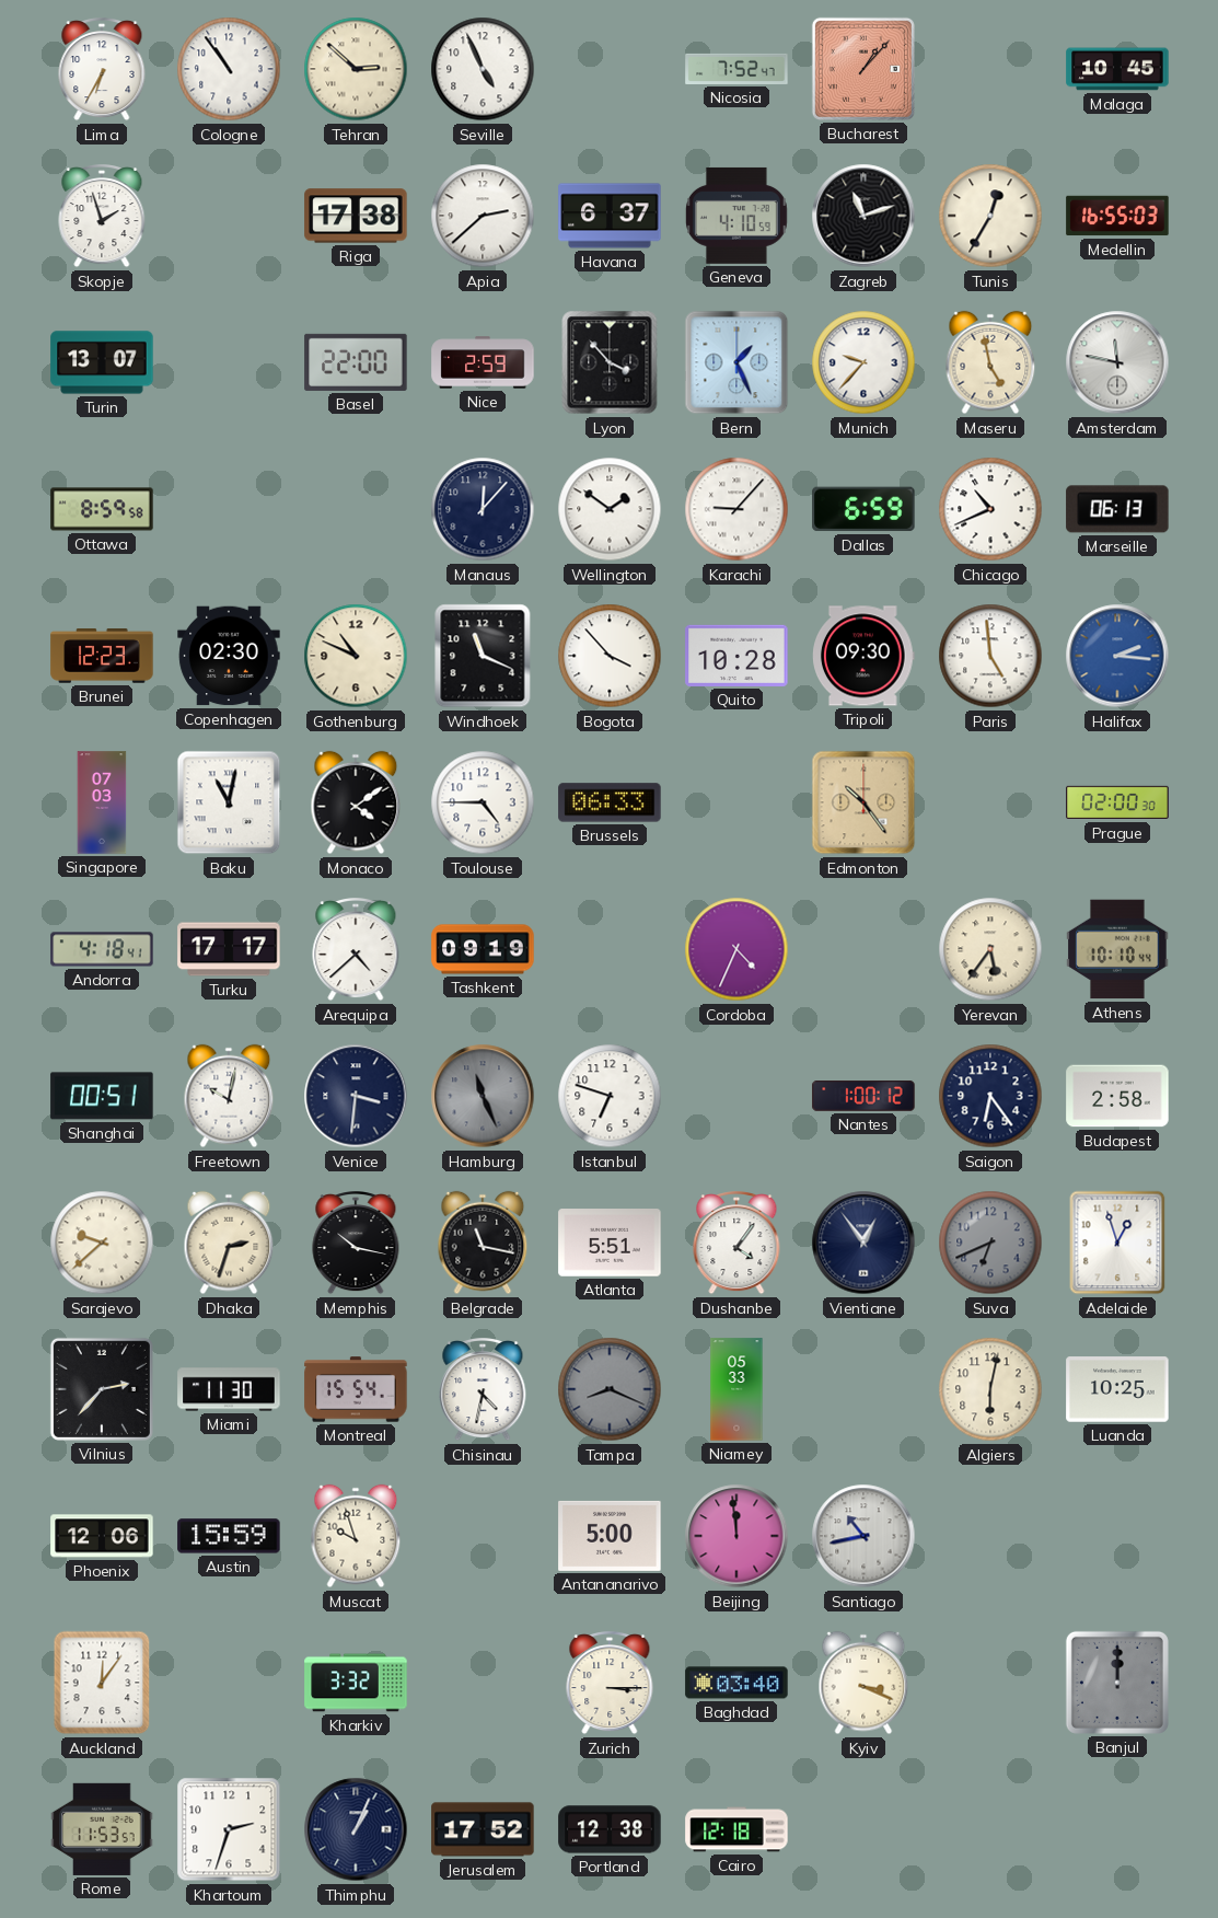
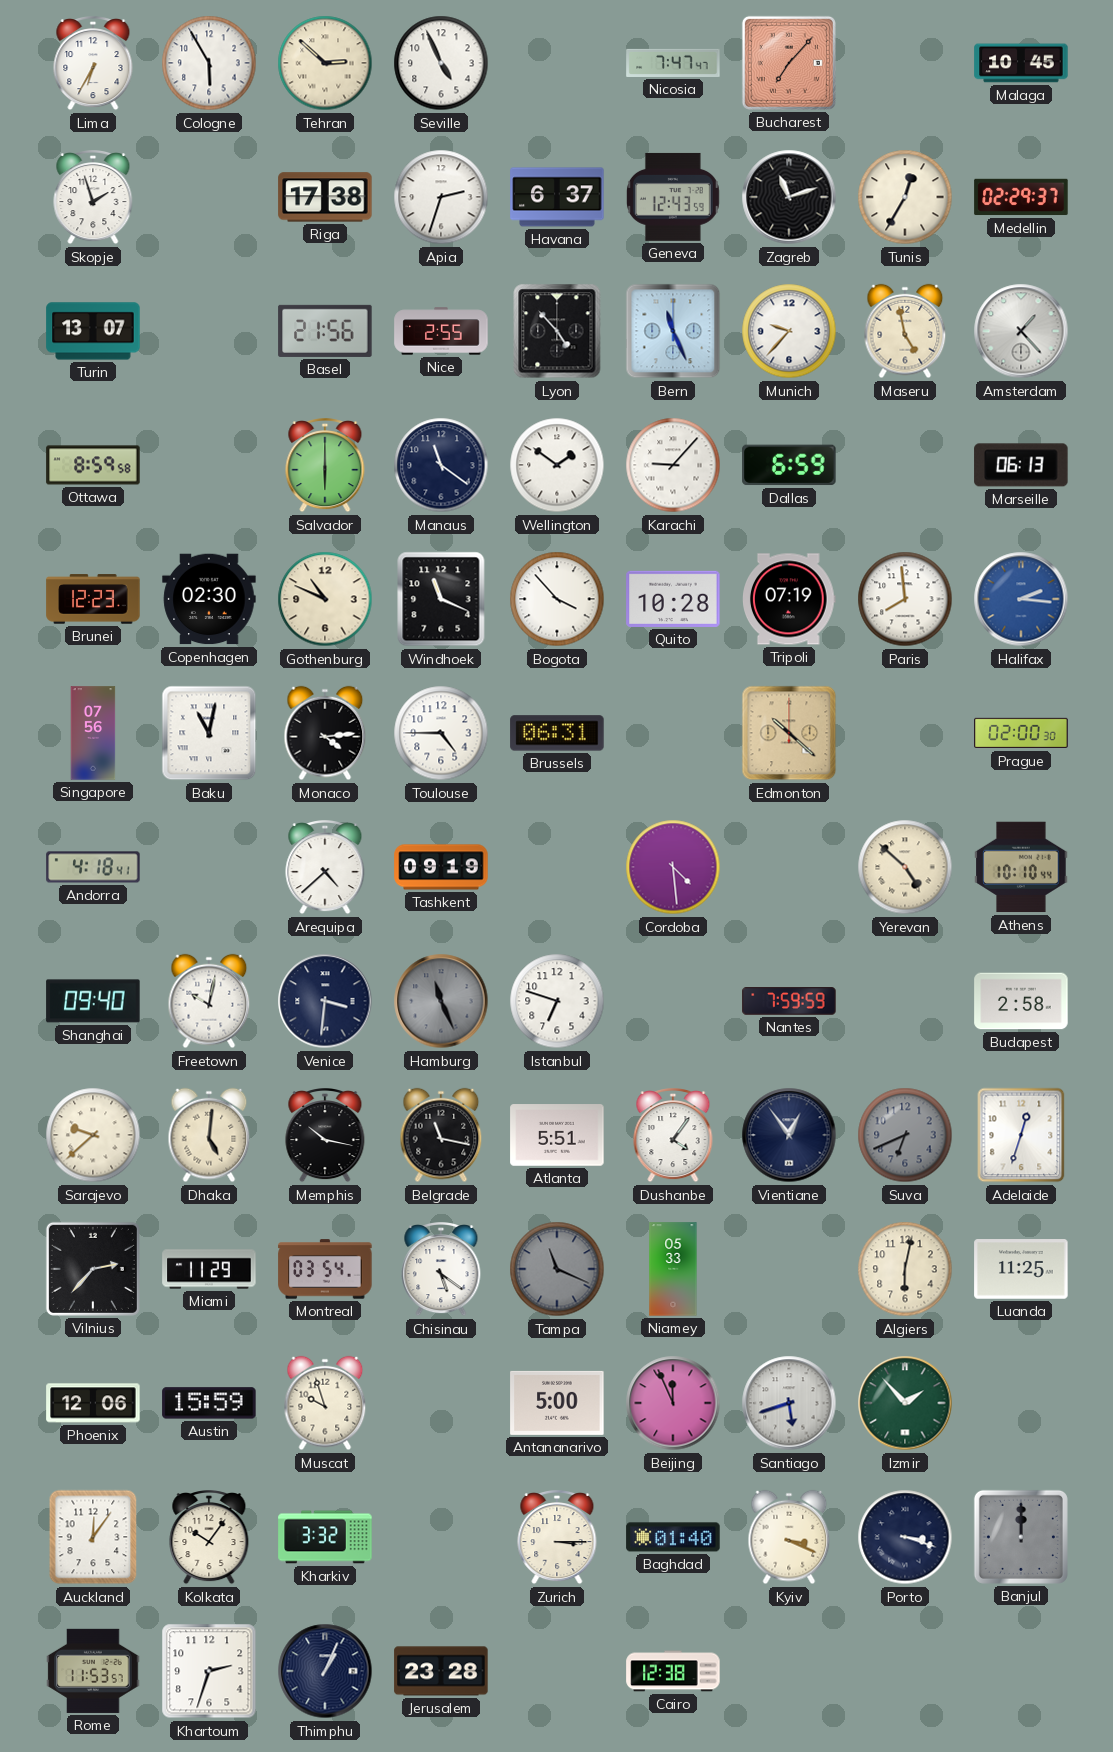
Cologne: 10:54 -> 5:55 (209, 63)
Nicosia: 7:52 -> 7:47 (673, 63)
Bucharest: 1:07 -> 7:07 (789, 63)
Apia: 2:38 -> 2:33 (441, 197)
Geneva: 4:10 -> 12:43 (673, 197)
Medellin: 16:55 -> 02:29 (1021, 197)
Basel: 22:00 -> 21:56 (325, 331)
Nice: 2:59 -> 2:55 (441, 331)
Lyon: 3:53 -> 4:53 (557, 331)
Bern: 1:26 -> 11:26 (673, 331)
Amsterdam: 11:47 -> 1:23 (1021, 331)
Salvador: none -> 6:00 (325, 466)
Manaus: 12:07 -> 11:21 (441, 465)
Chicago: 10:41 -> none (990, 509)
Tripoli: 09:30 -> 07:19 (790, 599)
Paris: 4:59 -> 7:59 (905, 599)
Singapore: 07:03 -> 07:56 (93, 733)
Monaco: 4:09 -> 4:14 (325, 733)
Brussels: 06:33 -> 06:31 (557, 733)
Edmonton: 10:24 -> 10:22 (789, 733)
Turku: 17:17 -> none (229, 949)
Cordoba: 4:34 -> 4:29 (673, 867)
Yerevan: 5:36 -> 4:52 (905, 867)
Shanghai: 00:51 -> 09:40 (93, 1001)
Nantes: 1:00 -> 7:59 (789, 1001)
Saigon: 6:24 -> none (990, 1096)
Dhaka: 2:33 -> 5:01 (209, 1135)
Adelaide: 12:57 -> 12:33 (1021, 1135)
Miami: 11:30 -> 11:29 (209, 1269)
Montreal: 15:54 -> 03:54 (325, 1269)
Chisinau: 4:32 -> 5:21 (441, 1270)
Tampa: 8:19 -> 11:19 (557, 1269)
Luanda: 10:25 -> 11:25 (1021, 1269)
Beijing: 11:59 -> 11:56 (673, 1403)
Santiago: 10:43 -> 5:42 (789, 1403)
Izmir: none -> 1:53 (905, 1403)
Kolkata: none -> 10:06 (209, 1538)
Baghdad: 03:40 -> 01:40 (673, 1537)
Porto: none -> 3:18 (905, 1537)
Jerusalem: 17:52 -> 23:28 (441, 1671)
Portland: 12:38 -> none (610, 1829)
Cairo: 12:18 -> 12:38 (673, 1671)
